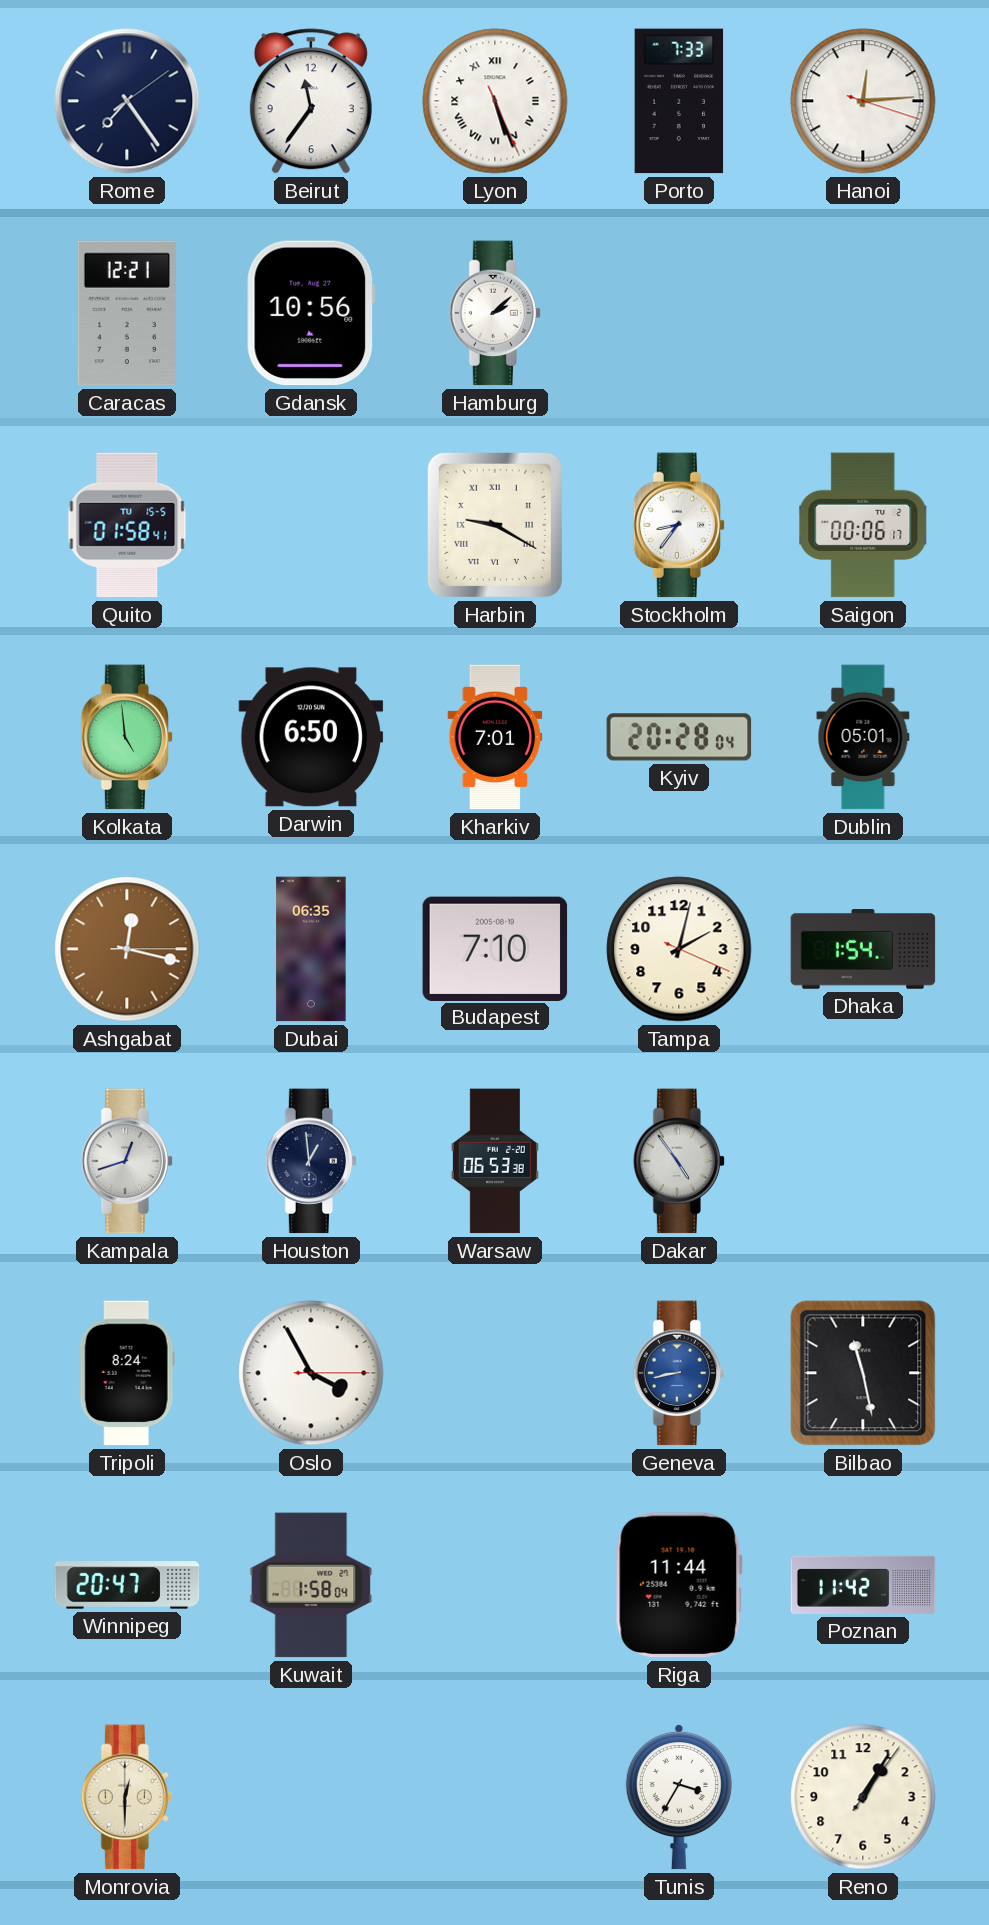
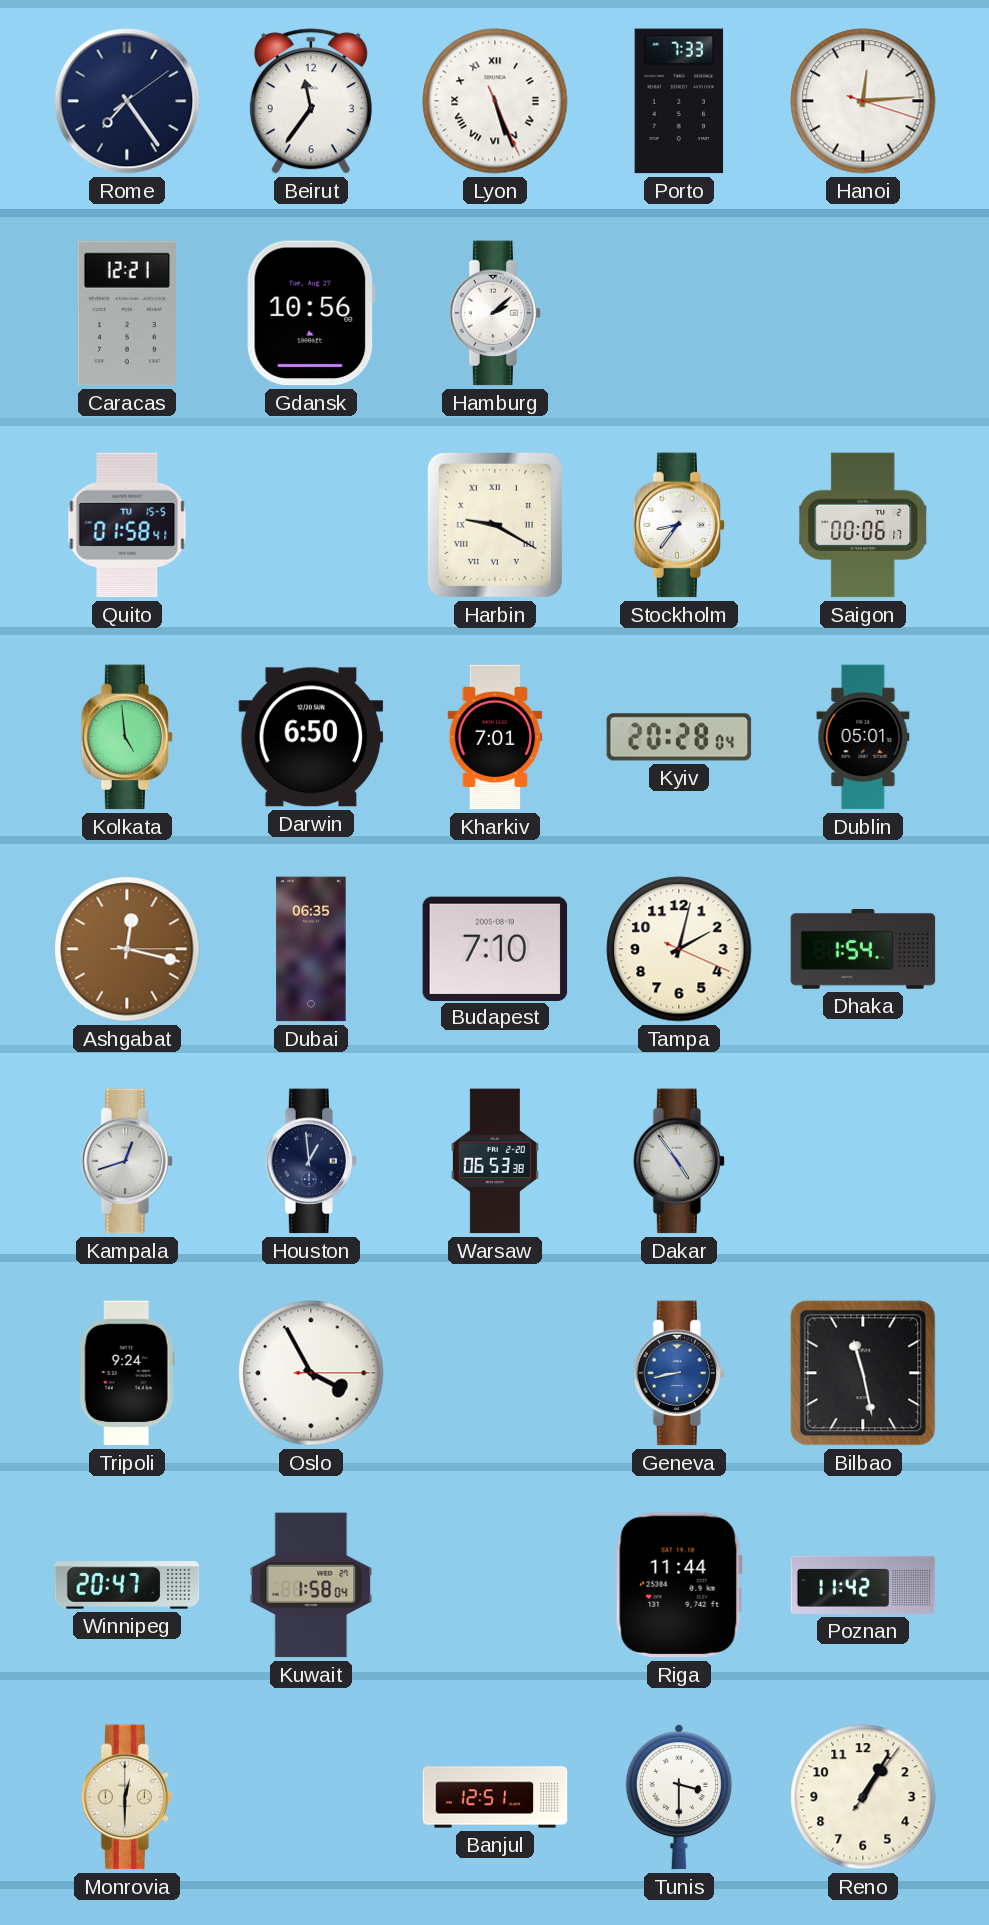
Tripoli: 8:24 -> 9:24 (127, 1373)
Banjul: none -> 12:51 (495, 1797)
Tunis: 3:35 -> 3:30 (679, 1797)
